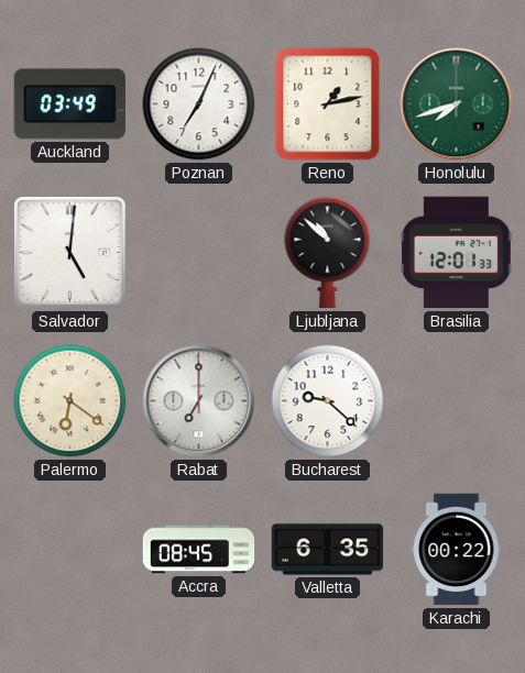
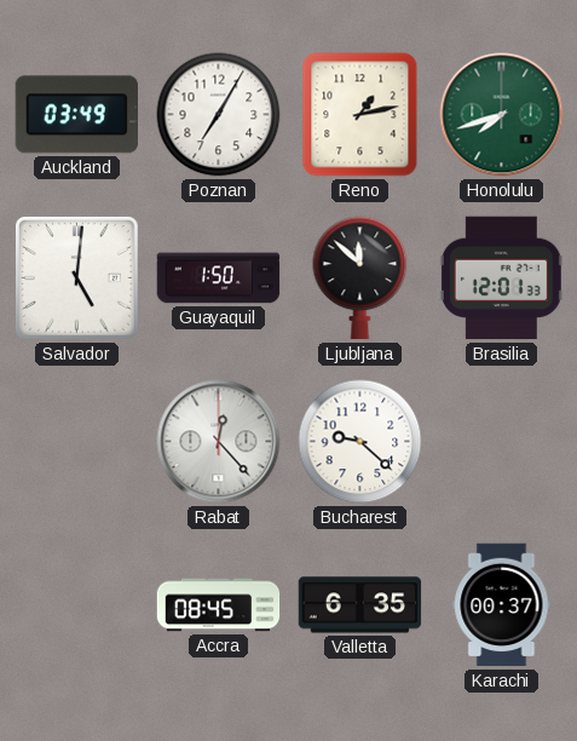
Poznan: 7:04 -> 7:05 (219, 115)
Guayaquil: none -> 1:50 (219, 278)
Ljubljana: 10:52 -> 11:52 (360, 278)
Palermo: 6:21 -> none (70, 401)
Rabat: 7:00 -> 12:23 (219, 442)
Karachi: 00:22 -> 00:37 (502, 605)
